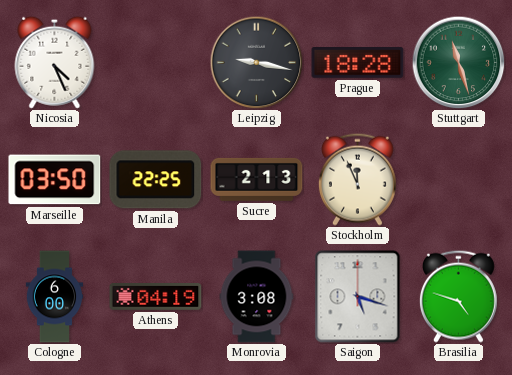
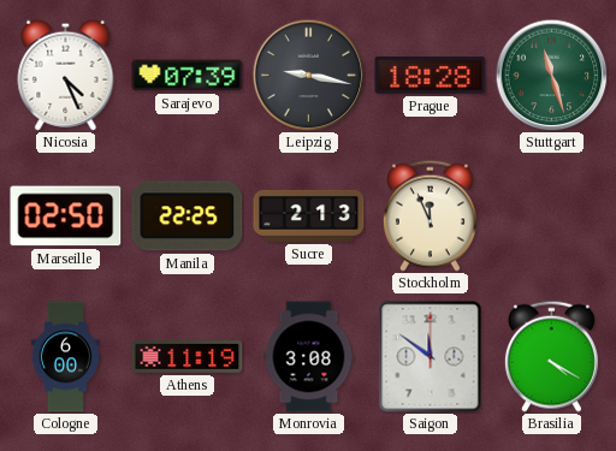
Sarajevo: none -> 07:39 (188, 76)
Marseille: 03:50 -> 02:50 (66, 216)
Athens: 04:19 -> 11:19 (188, 357)
Saigon: 5:18 -> 11:51 (431, 357)
Brasilia: 4:48 -> 4:20 (551, 356)
